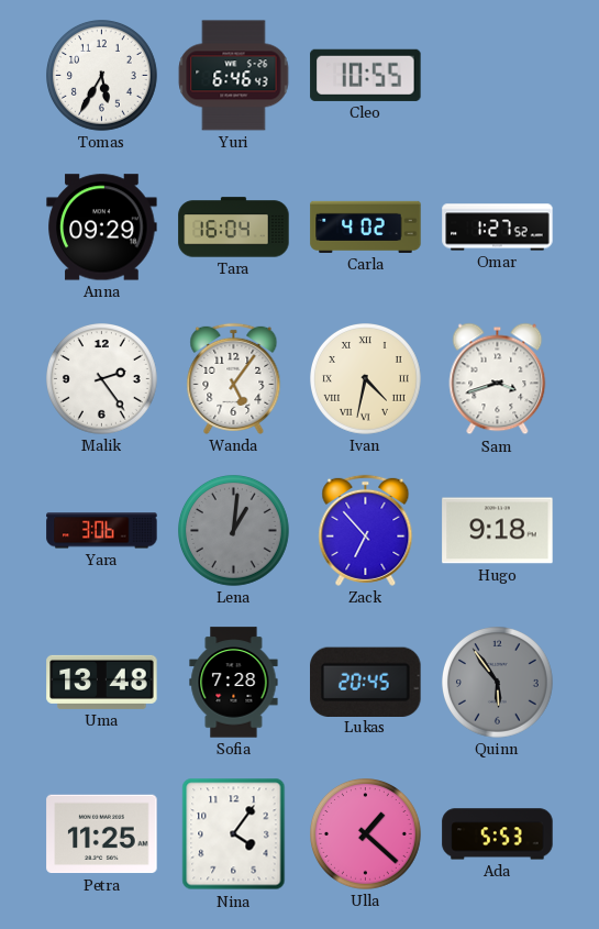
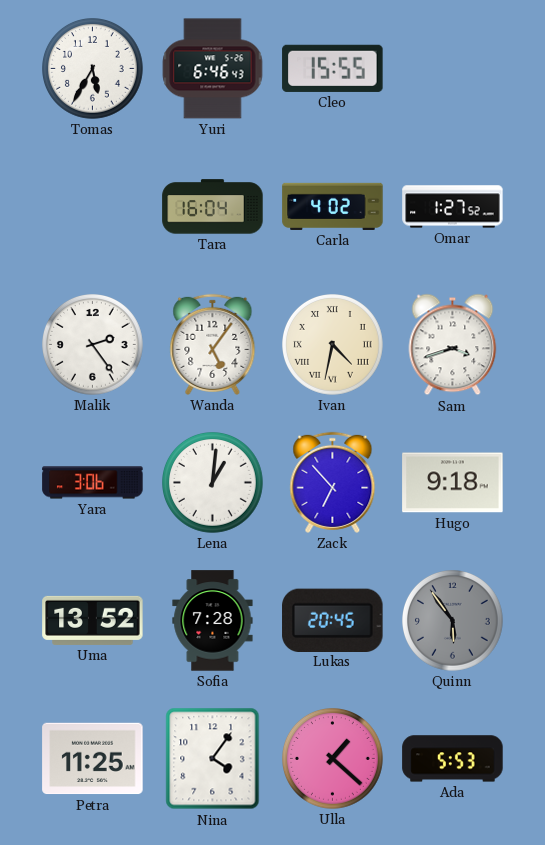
Cleo: 10:55 -> 15:55 (333, 68)
Anna: 09:29 -> none (102, 228)
Lena dial: grey -> white (213, 483)
Uma: 13:48 -> 13:52 (93, 620)
